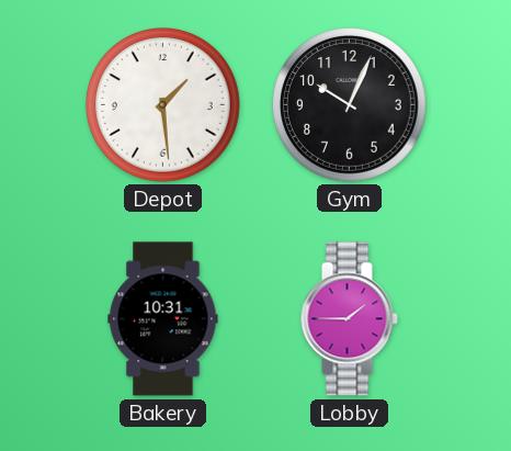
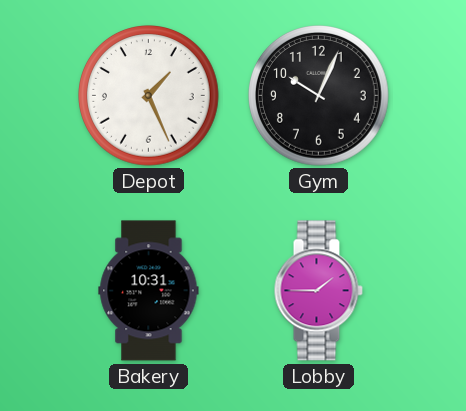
Depot: 1:29 -> 1:26 (149, 96)
